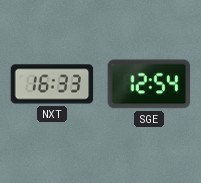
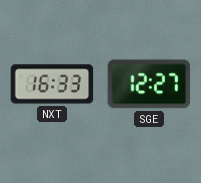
SGE: 12:54 -> 12:27 (149, 84)
